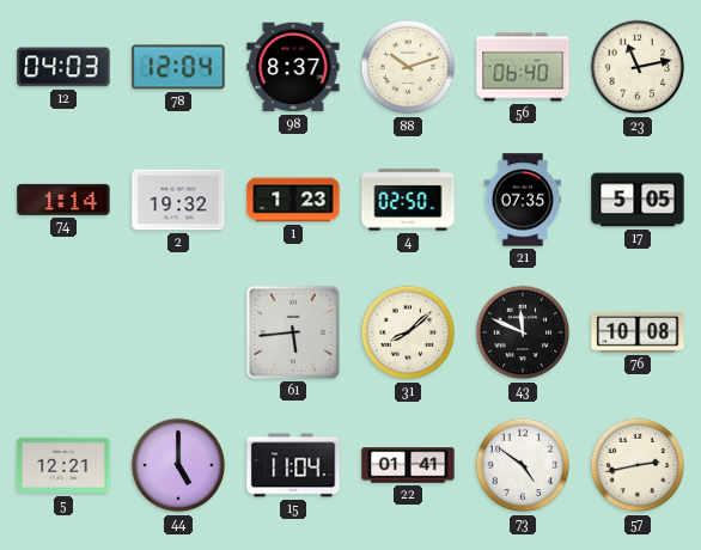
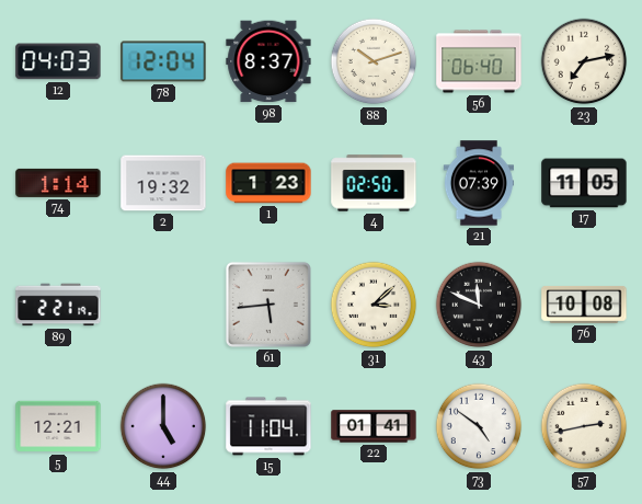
23: 11:13 -> 7:13 (584, 61)
21: 07:35 -> 07:39 (478, 183)
17: 5:05 -> 11:05 (584, 183)
89: none -> 2:21 (58, 305)
31: 8:08 -> 3:08 (374, 305)
